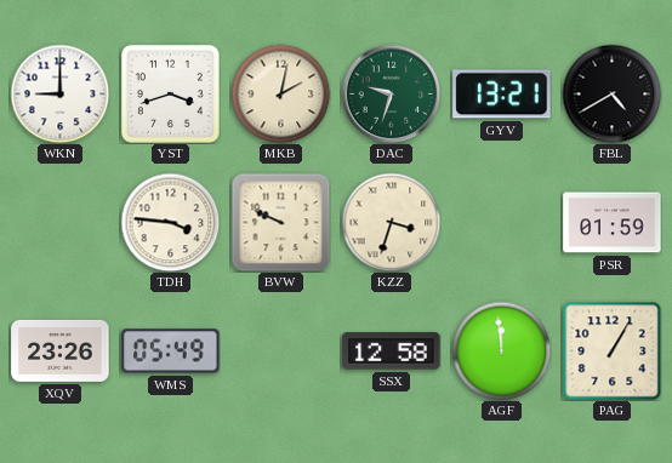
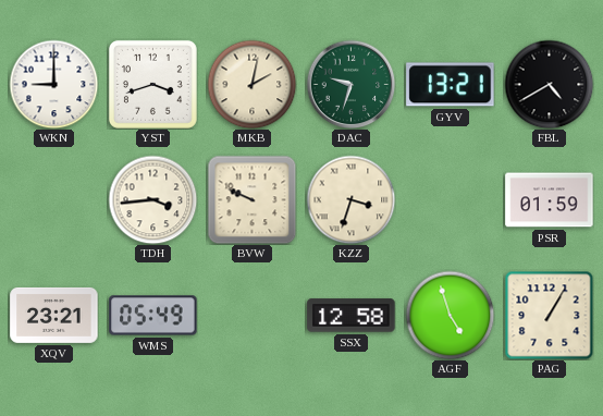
TDH: 3:46 -> 3:44 (152, 199)
XQV: 23:26 -> 23:21 (54, 315)
AGF: 11:59 -> 4:57 (450, 315)
